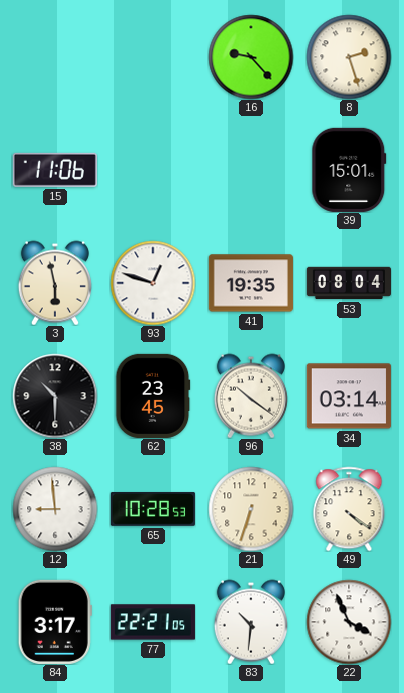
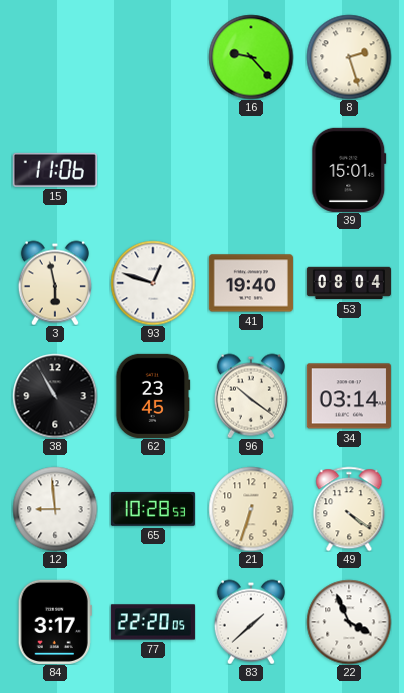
41: 19:35 -> 19:40 (251, 283)
38: 10:30 -> 10:55 (55, 396)
77: 22:21 -> 22:20 (153, 622)
83: 10:31 -> 1:38 (251, 622)
